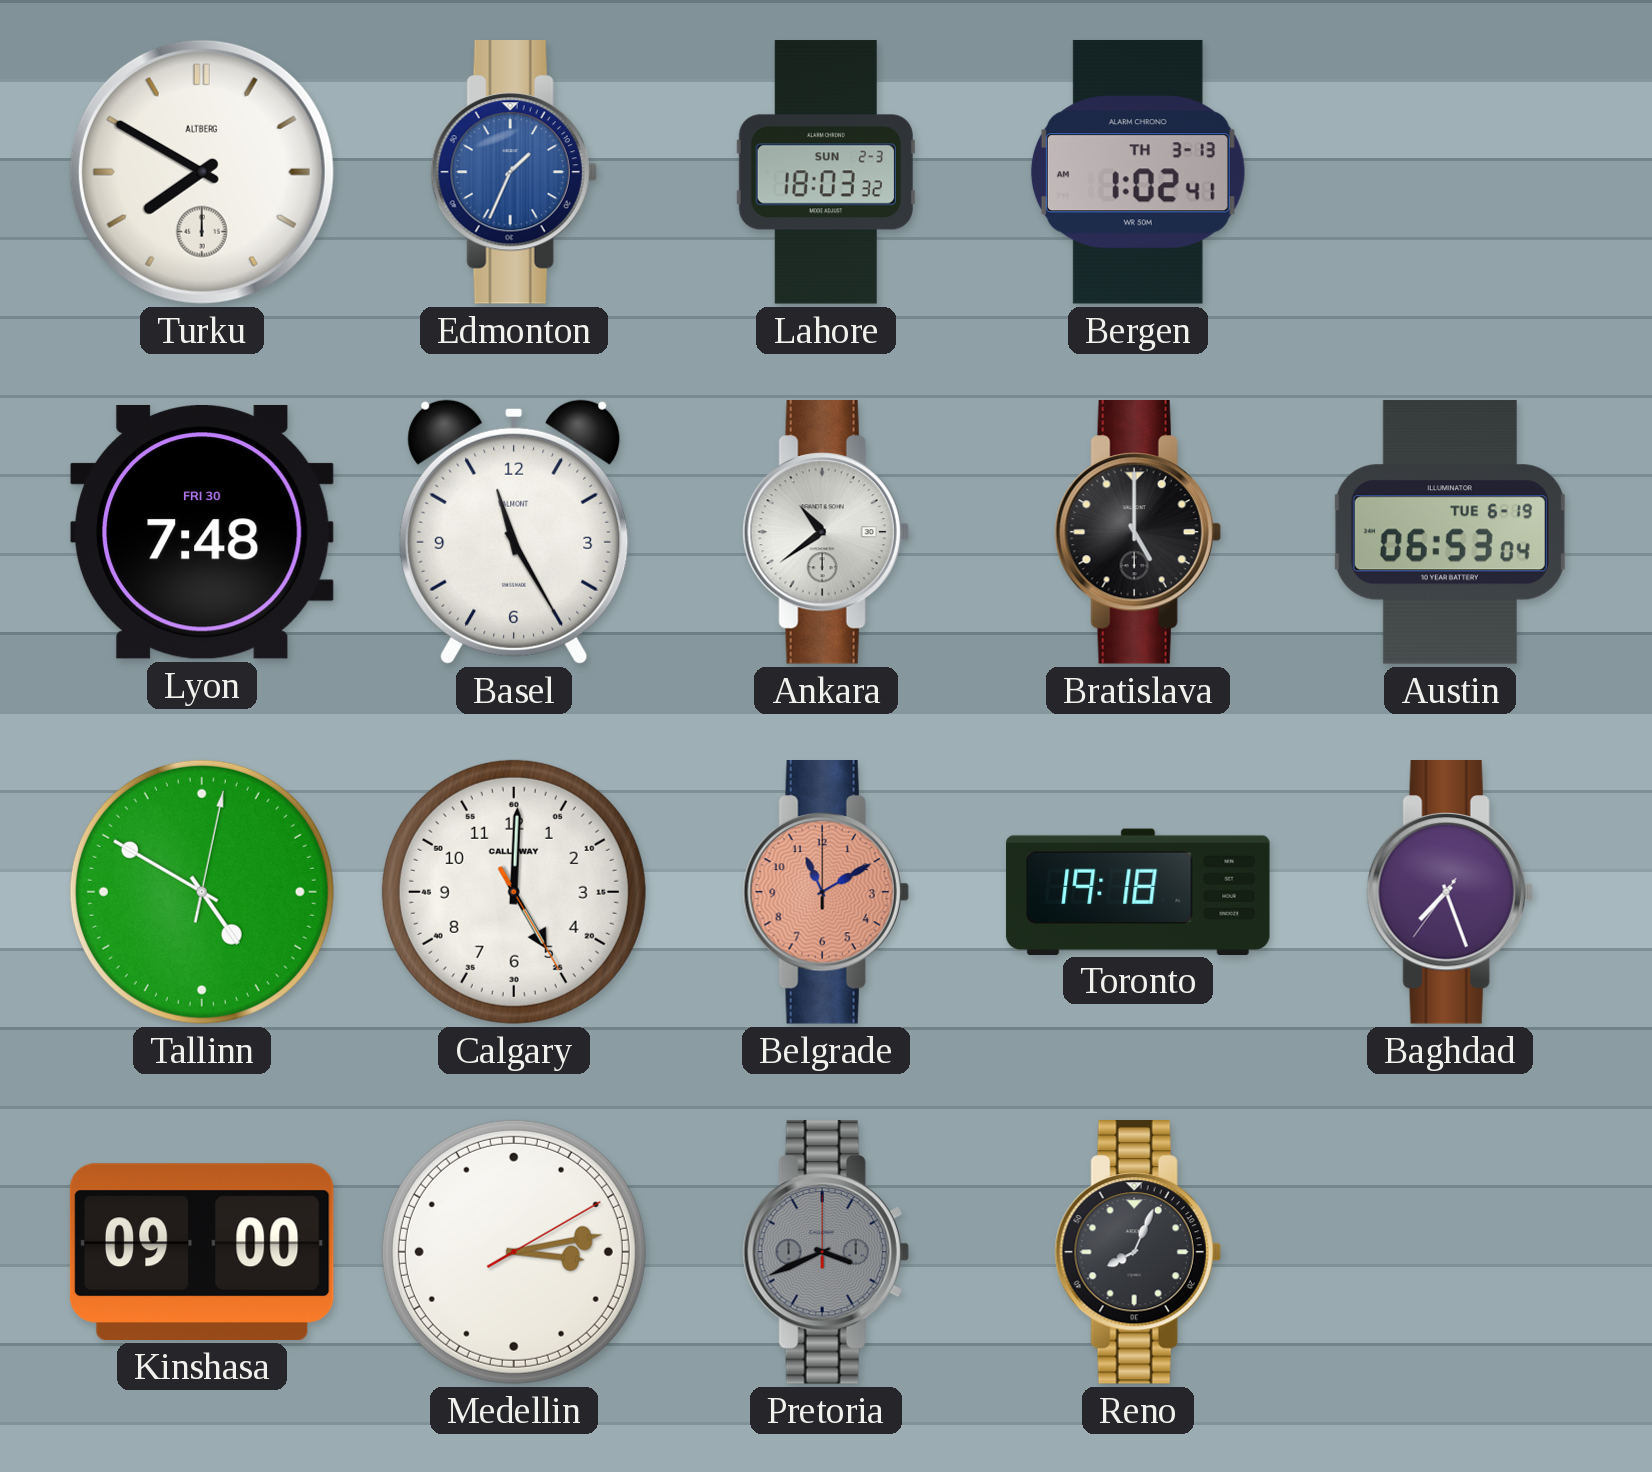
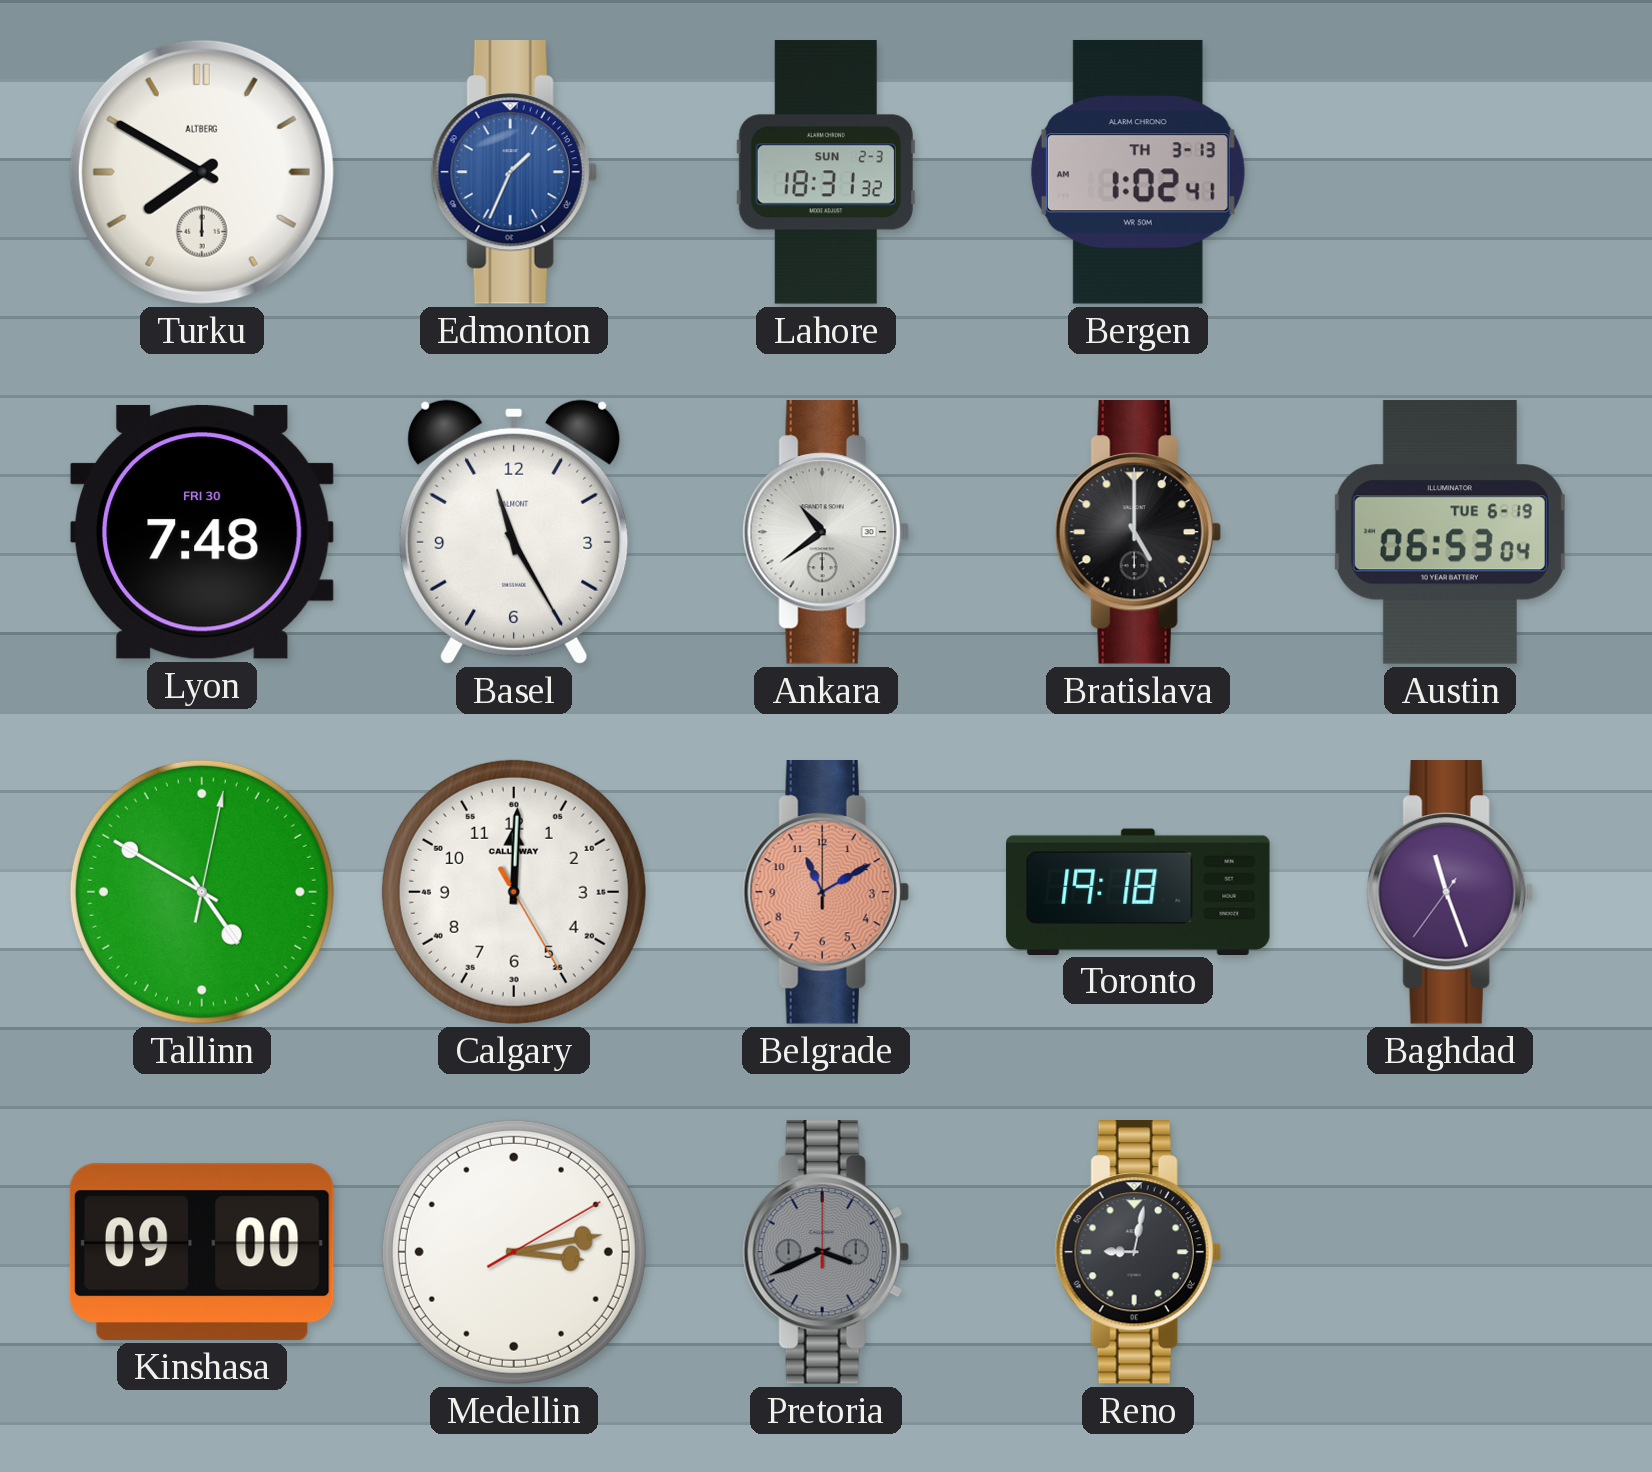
Lahore: 18:03 -> 18:31 (826, 172)
Calgary: 5:00 -> 12:00 (514, 892)
Baghdad: 7:26 -> 11:26 (1450, 893)
Reno: 8:04 -> 9:02 (1138, 1253)
